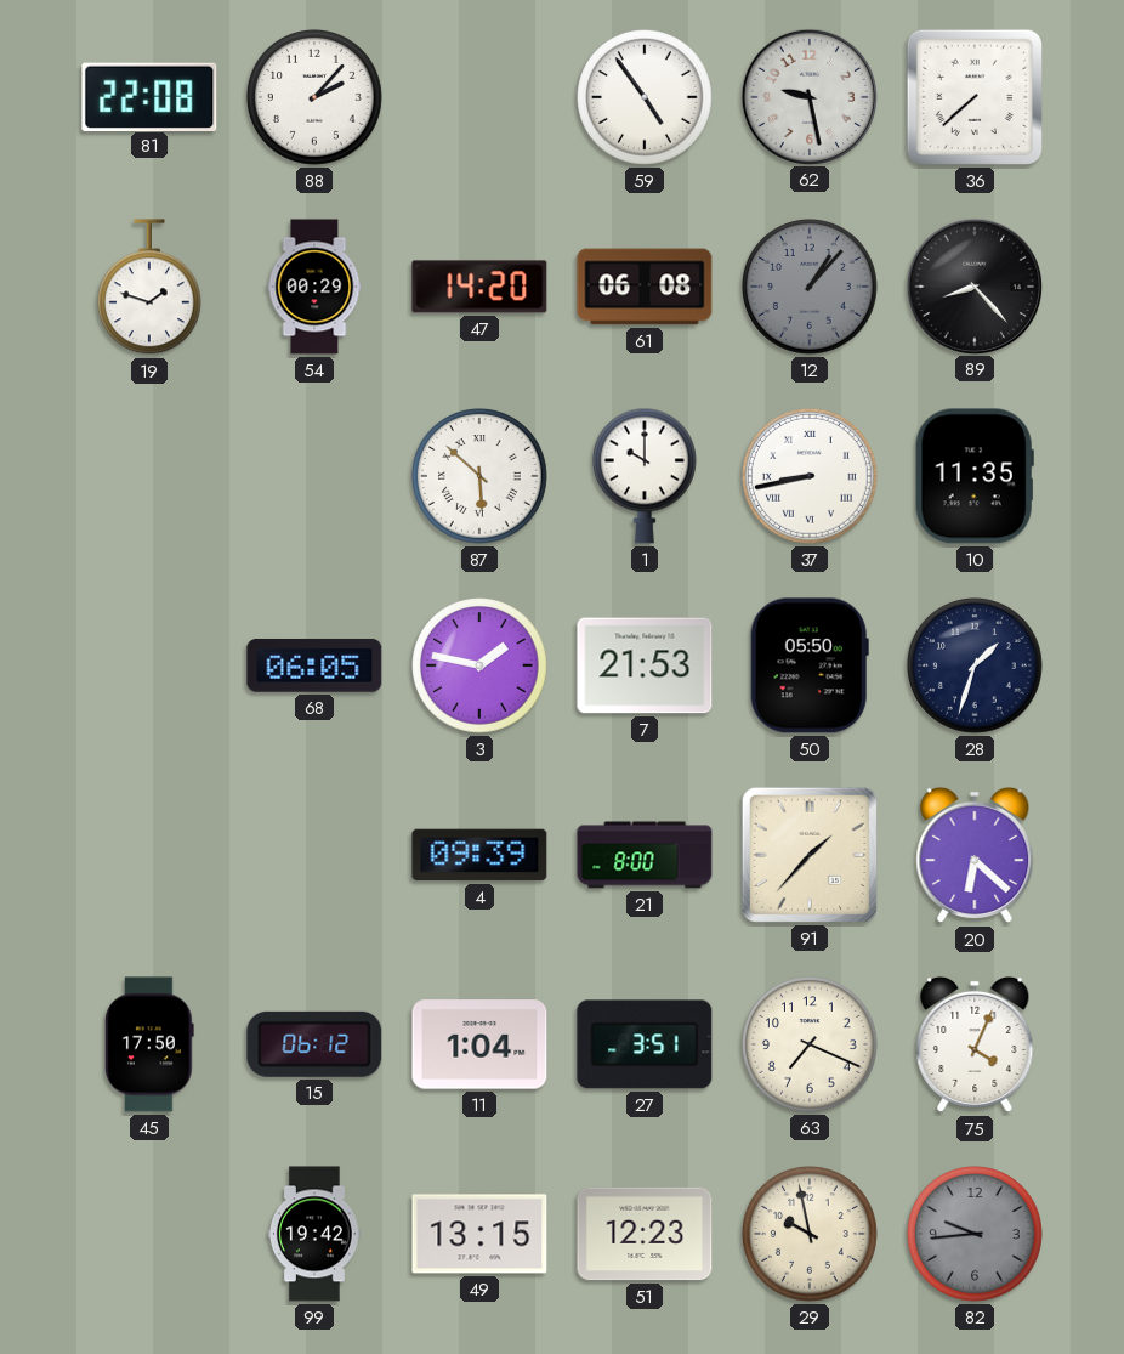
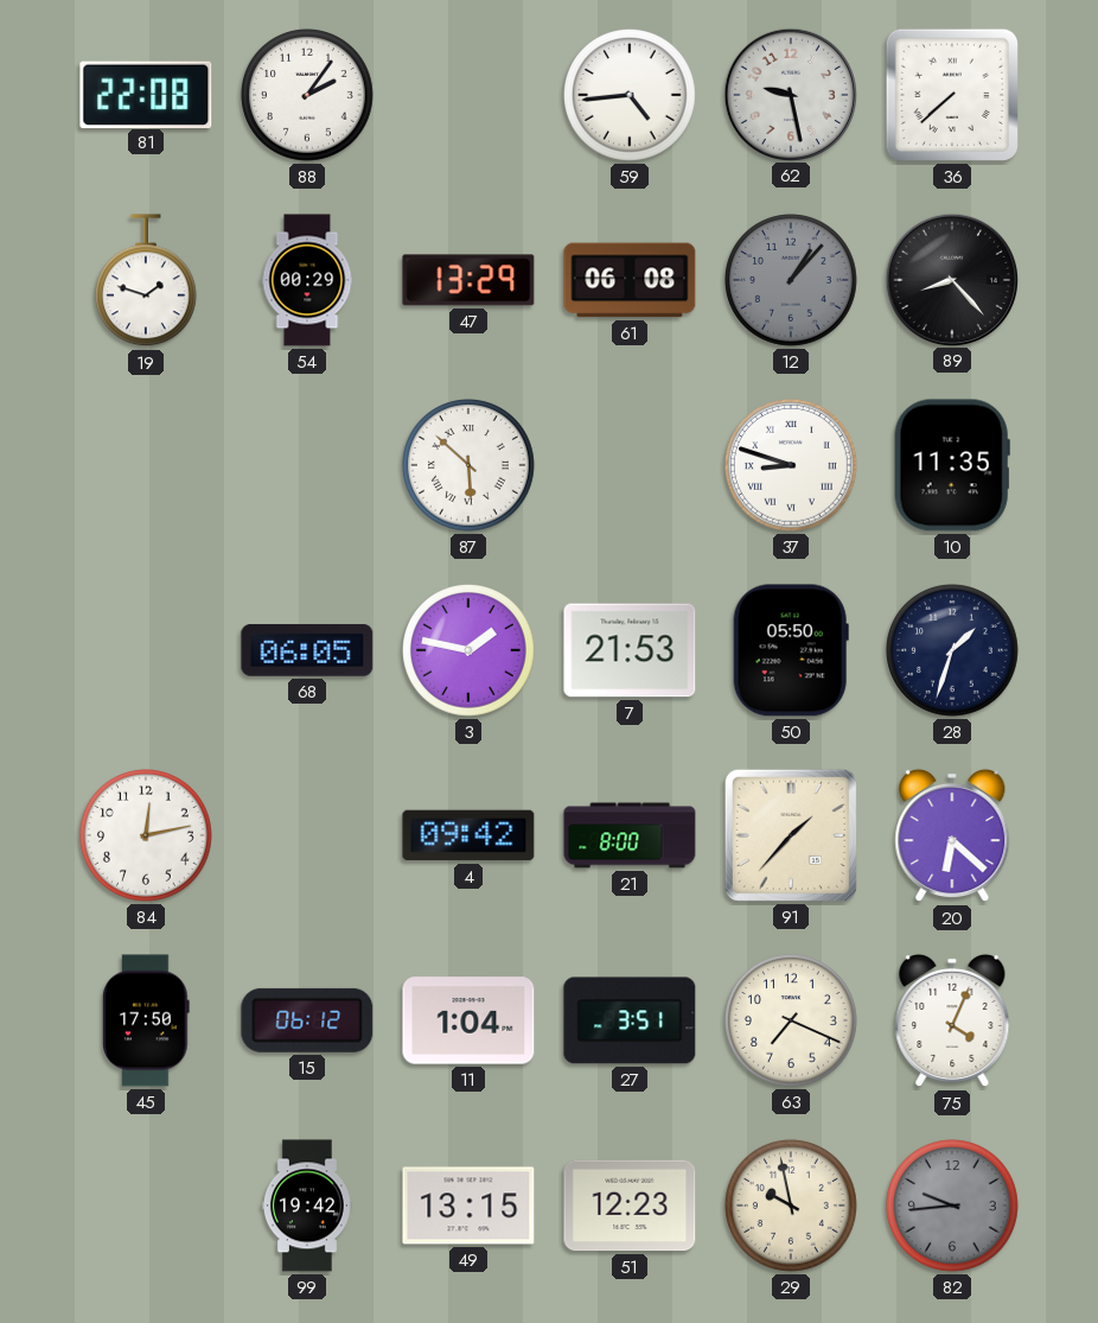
88: 2:07 -> 2:06 (308, 96)
59: 4:54 -> 4:44 (631, 96)
47: 14:20 -> 13:29 (468, 280)
1: 10:00 -> none (645, 476)
37: 8:43 -> 8:48 (792, 466)
84: none -> 12:13 (147, 837)
4: 09:39 -> 09:42 (468, 835)
